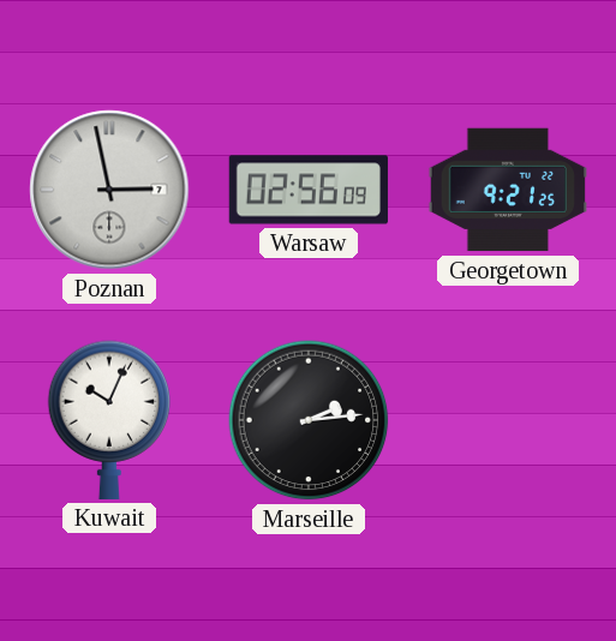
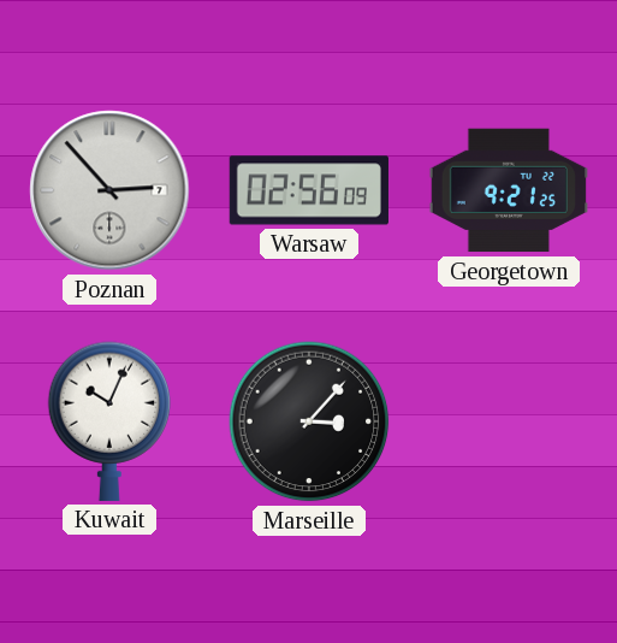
Poznan: 2:58 -> 2:53 (109, 190)
Marseille: 2:14 -> 3:07 (309, 421)
